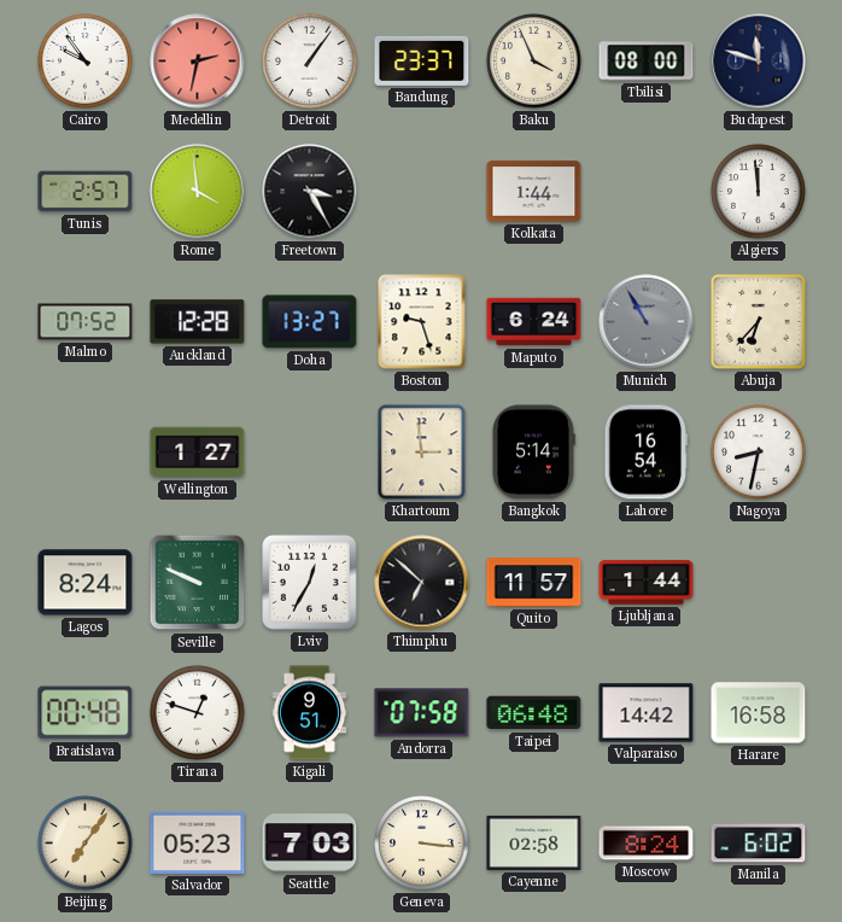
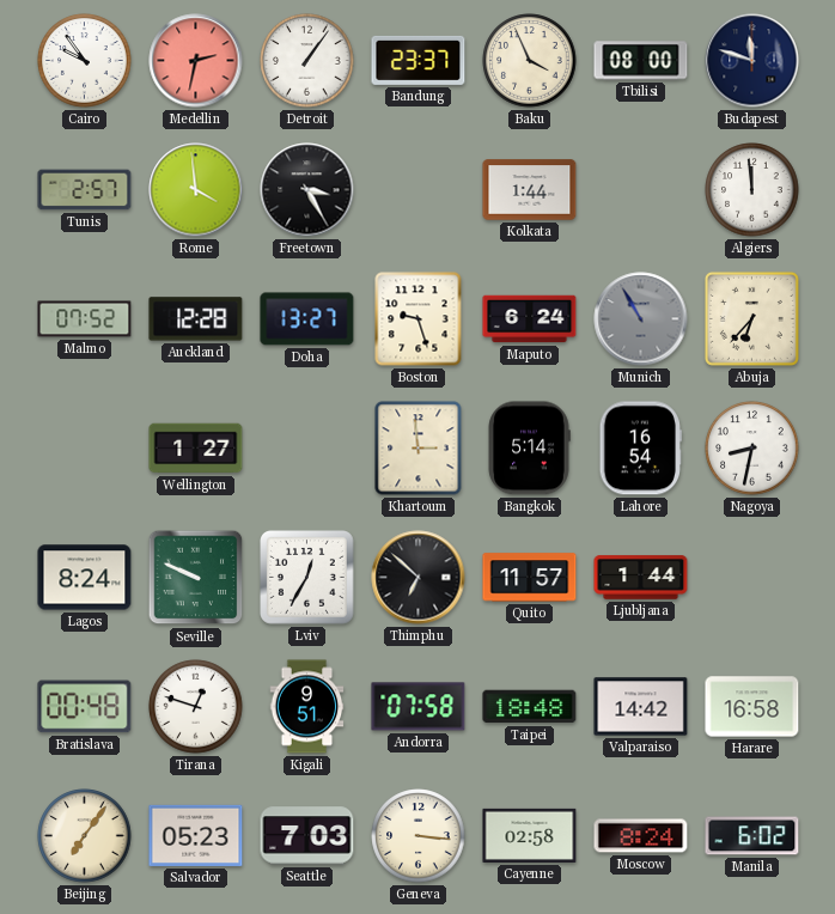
Taipei: 06:48 -> 18:48 (530, 707)
